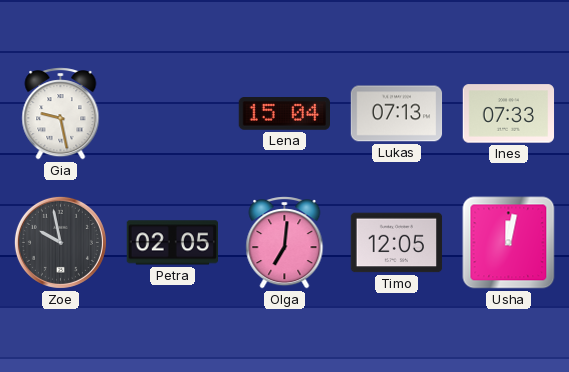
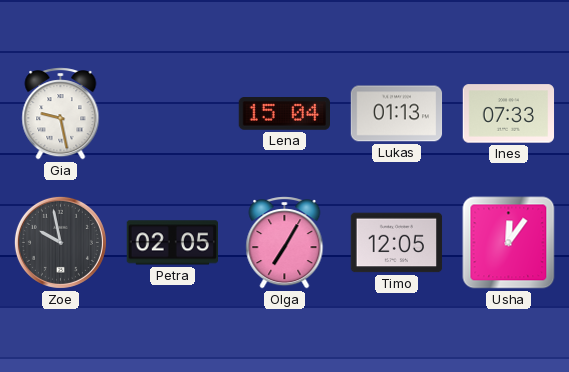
Lukas: 07:13 -> 01:13 (397, 114)
Olga: 7:01 -> 7:05 (285, 243)
Usha: 12:02 -> 12:06 (509, 243)
